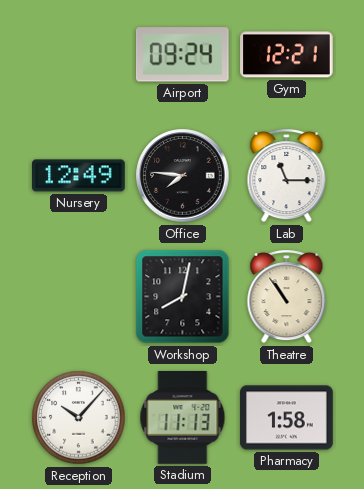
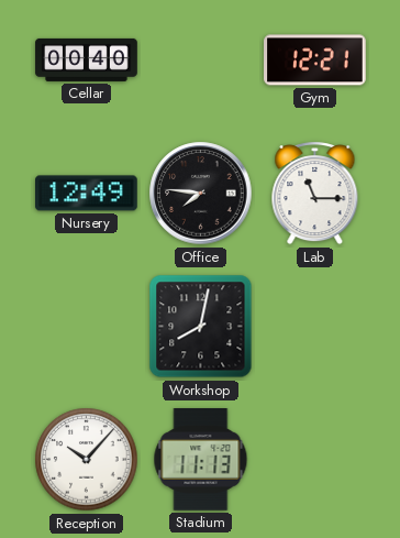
Cellar: none -> 00:40 (87, 59)
Airport: 09:24 -> none (182, 55)
Theatre: 10:54 -> none (287, 297)
Pharmacy: 1:58 -> none (287, 418)
